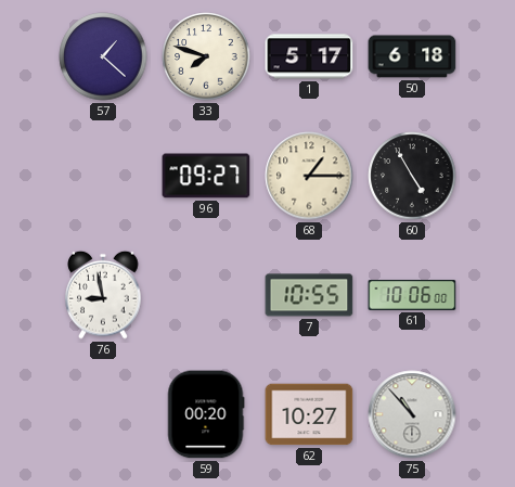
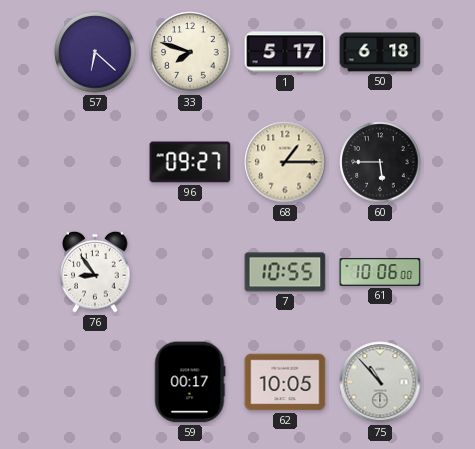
57: 1:22 -> 6:22 (95, 52)
60: 4:55 -> 5:45 (380, 162)
76: 8:58 -> 8:54 (95, 272)
59: 00:20 -> 00:17 (190, 382)
62: 10:27 -> 10:05 (285, 382)
